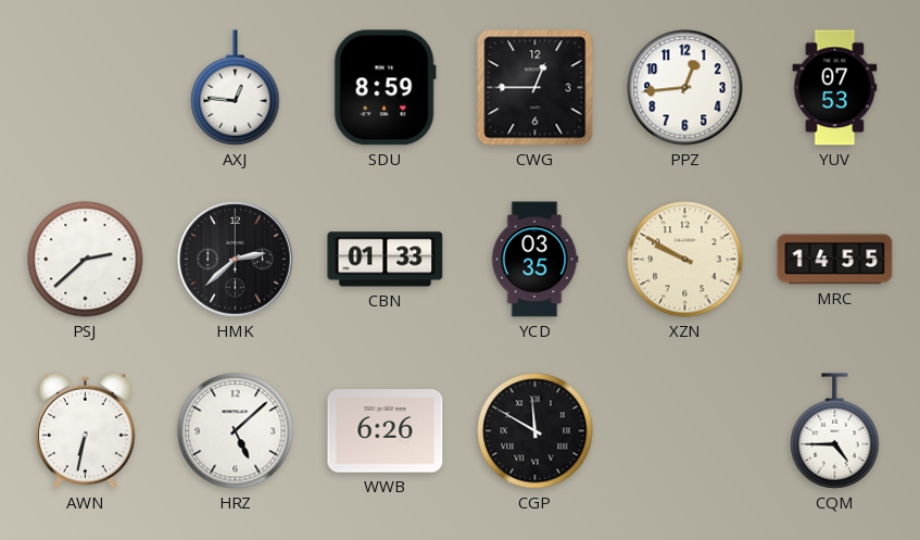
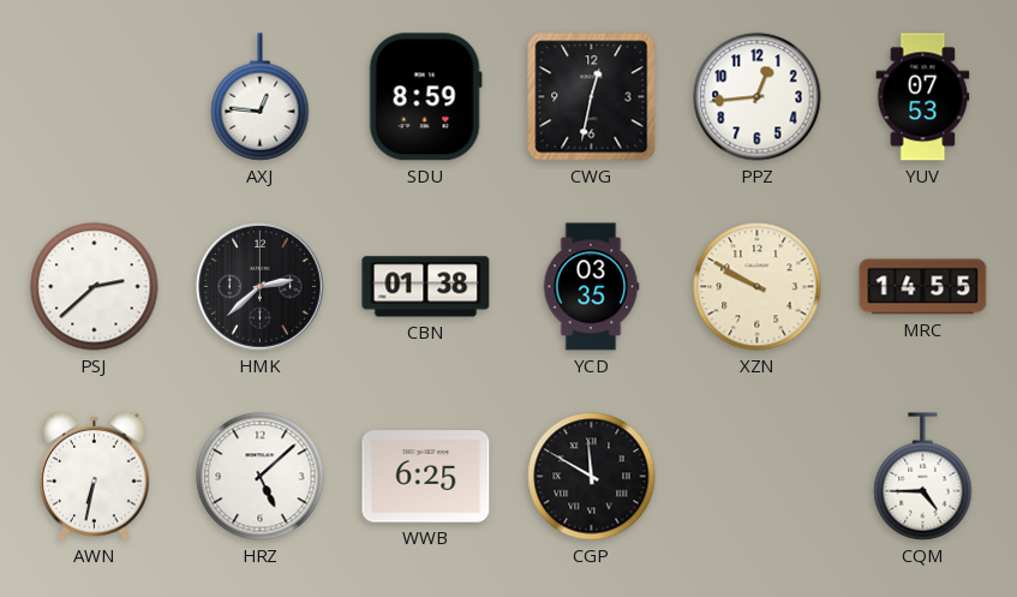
CWG: 12:45 -> 12:32 (592, 97)
CBN: 01:33 -> 01:38 (426, 287)
WWB: 6:26 -> 6:25 (426, 477)
